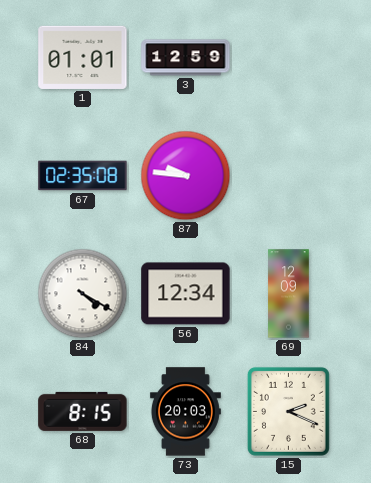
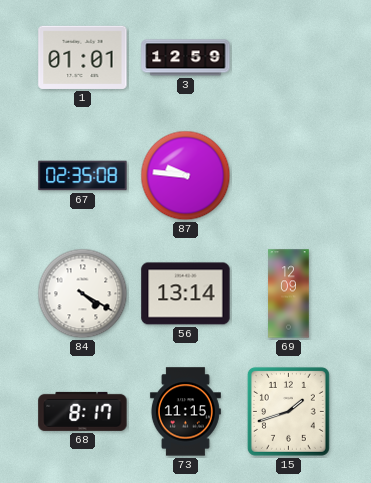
56: 12:34 -> 13:14 (186, 294)
68: 8:15 -> 8:17 (83, 411)
73: 20:03 -> 11:15 (185, 412)
15: 2:19 -> 1:42 (288, 411)
